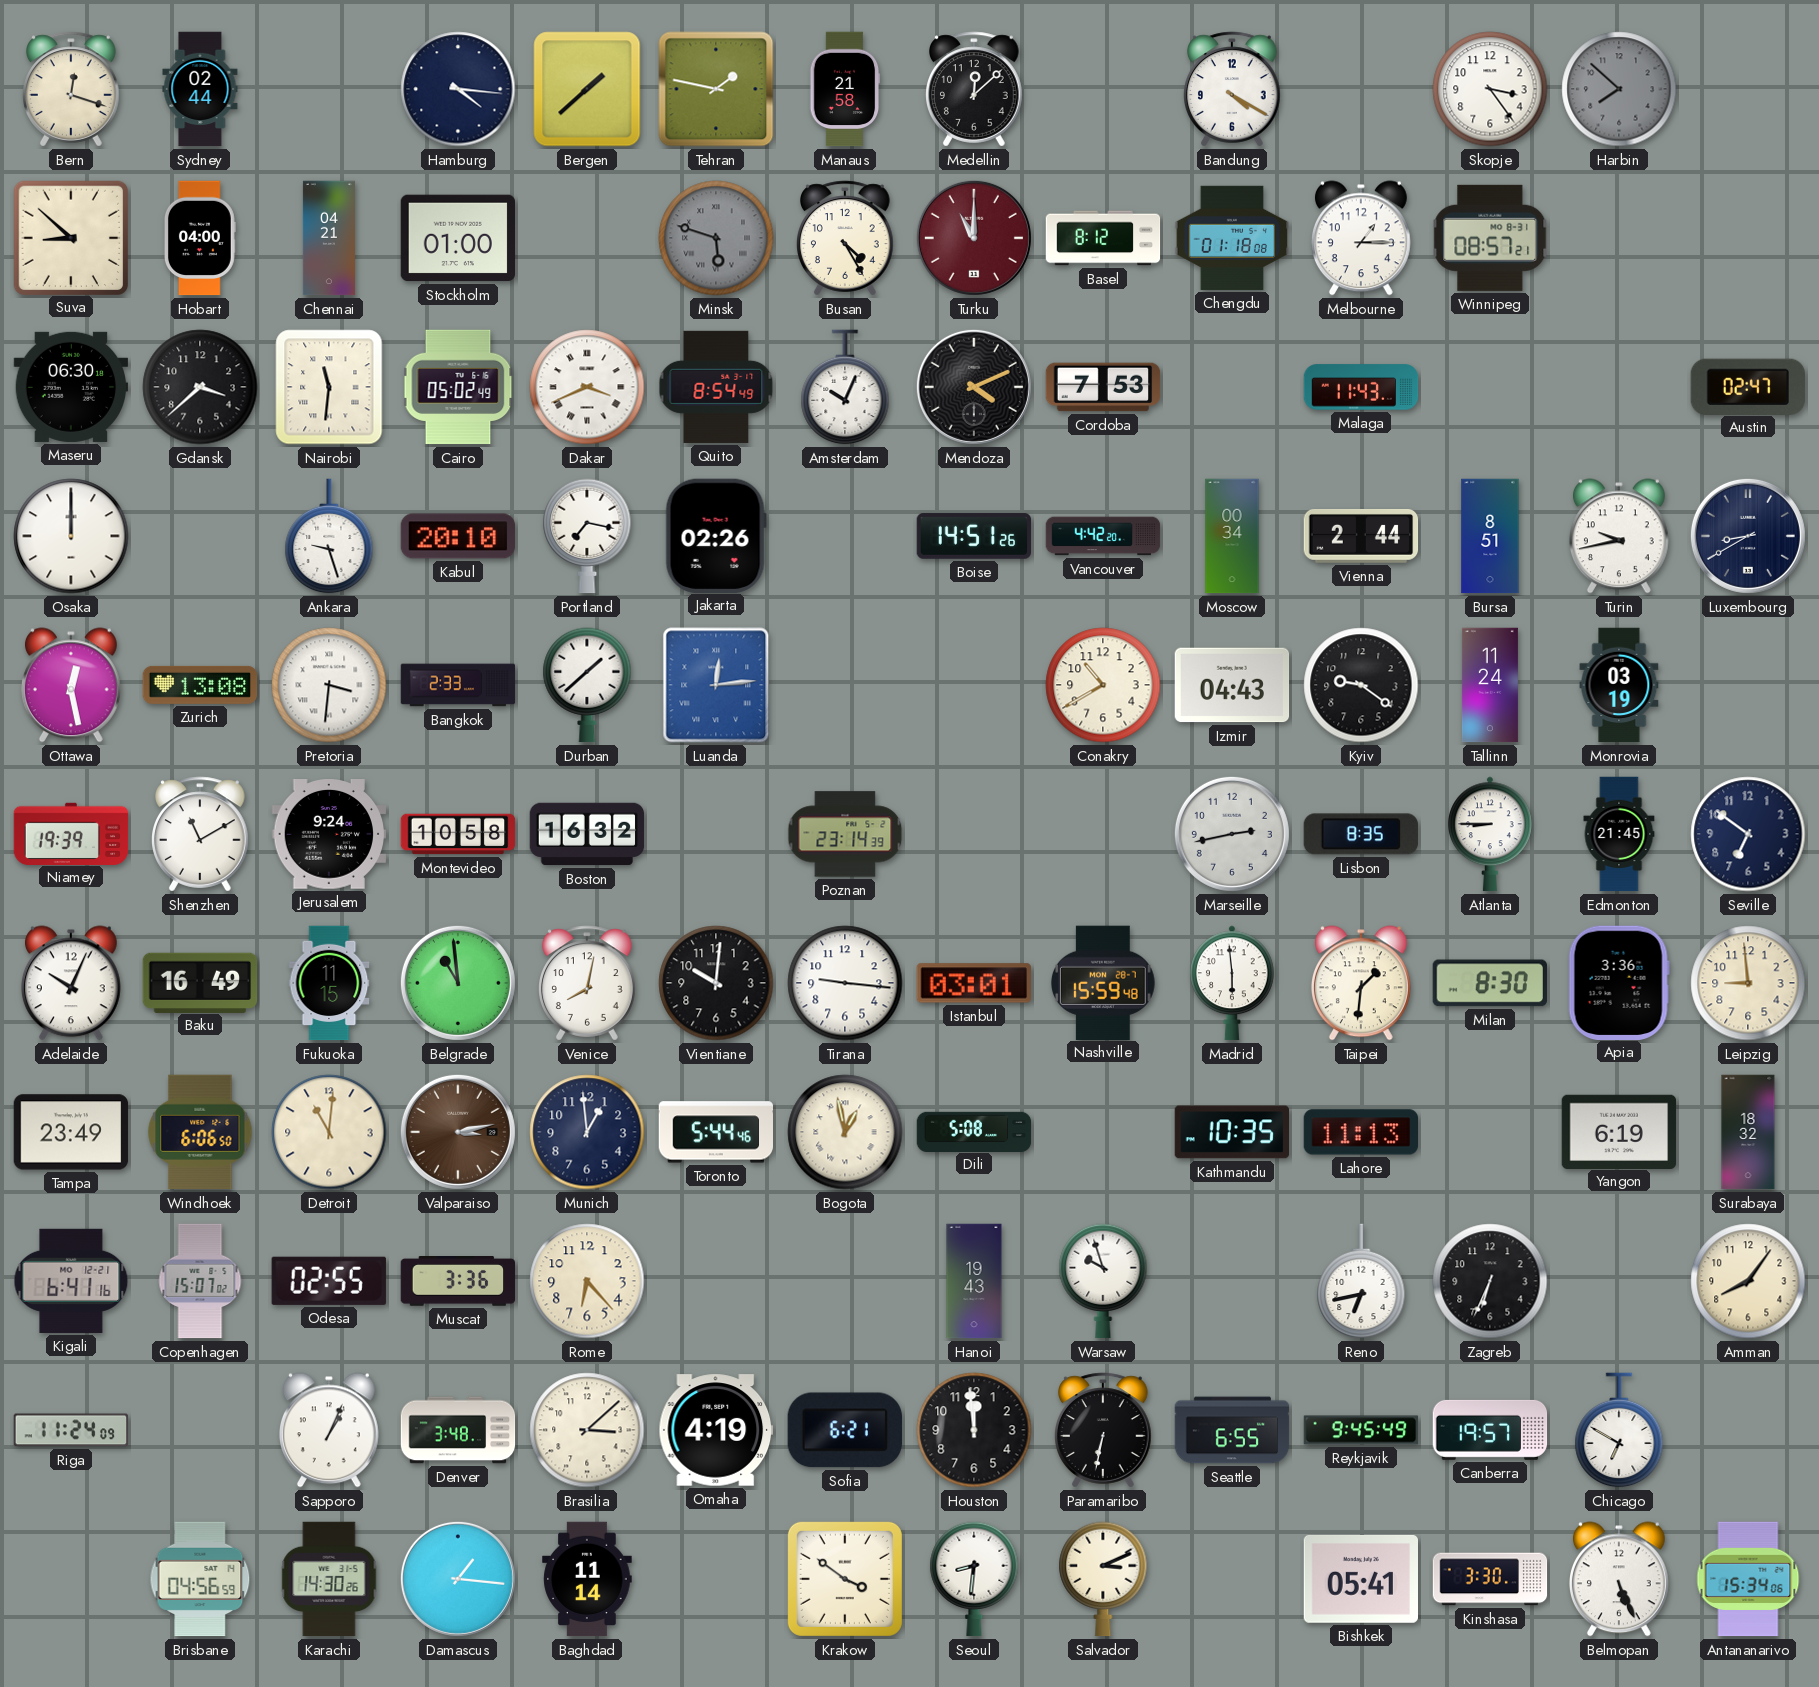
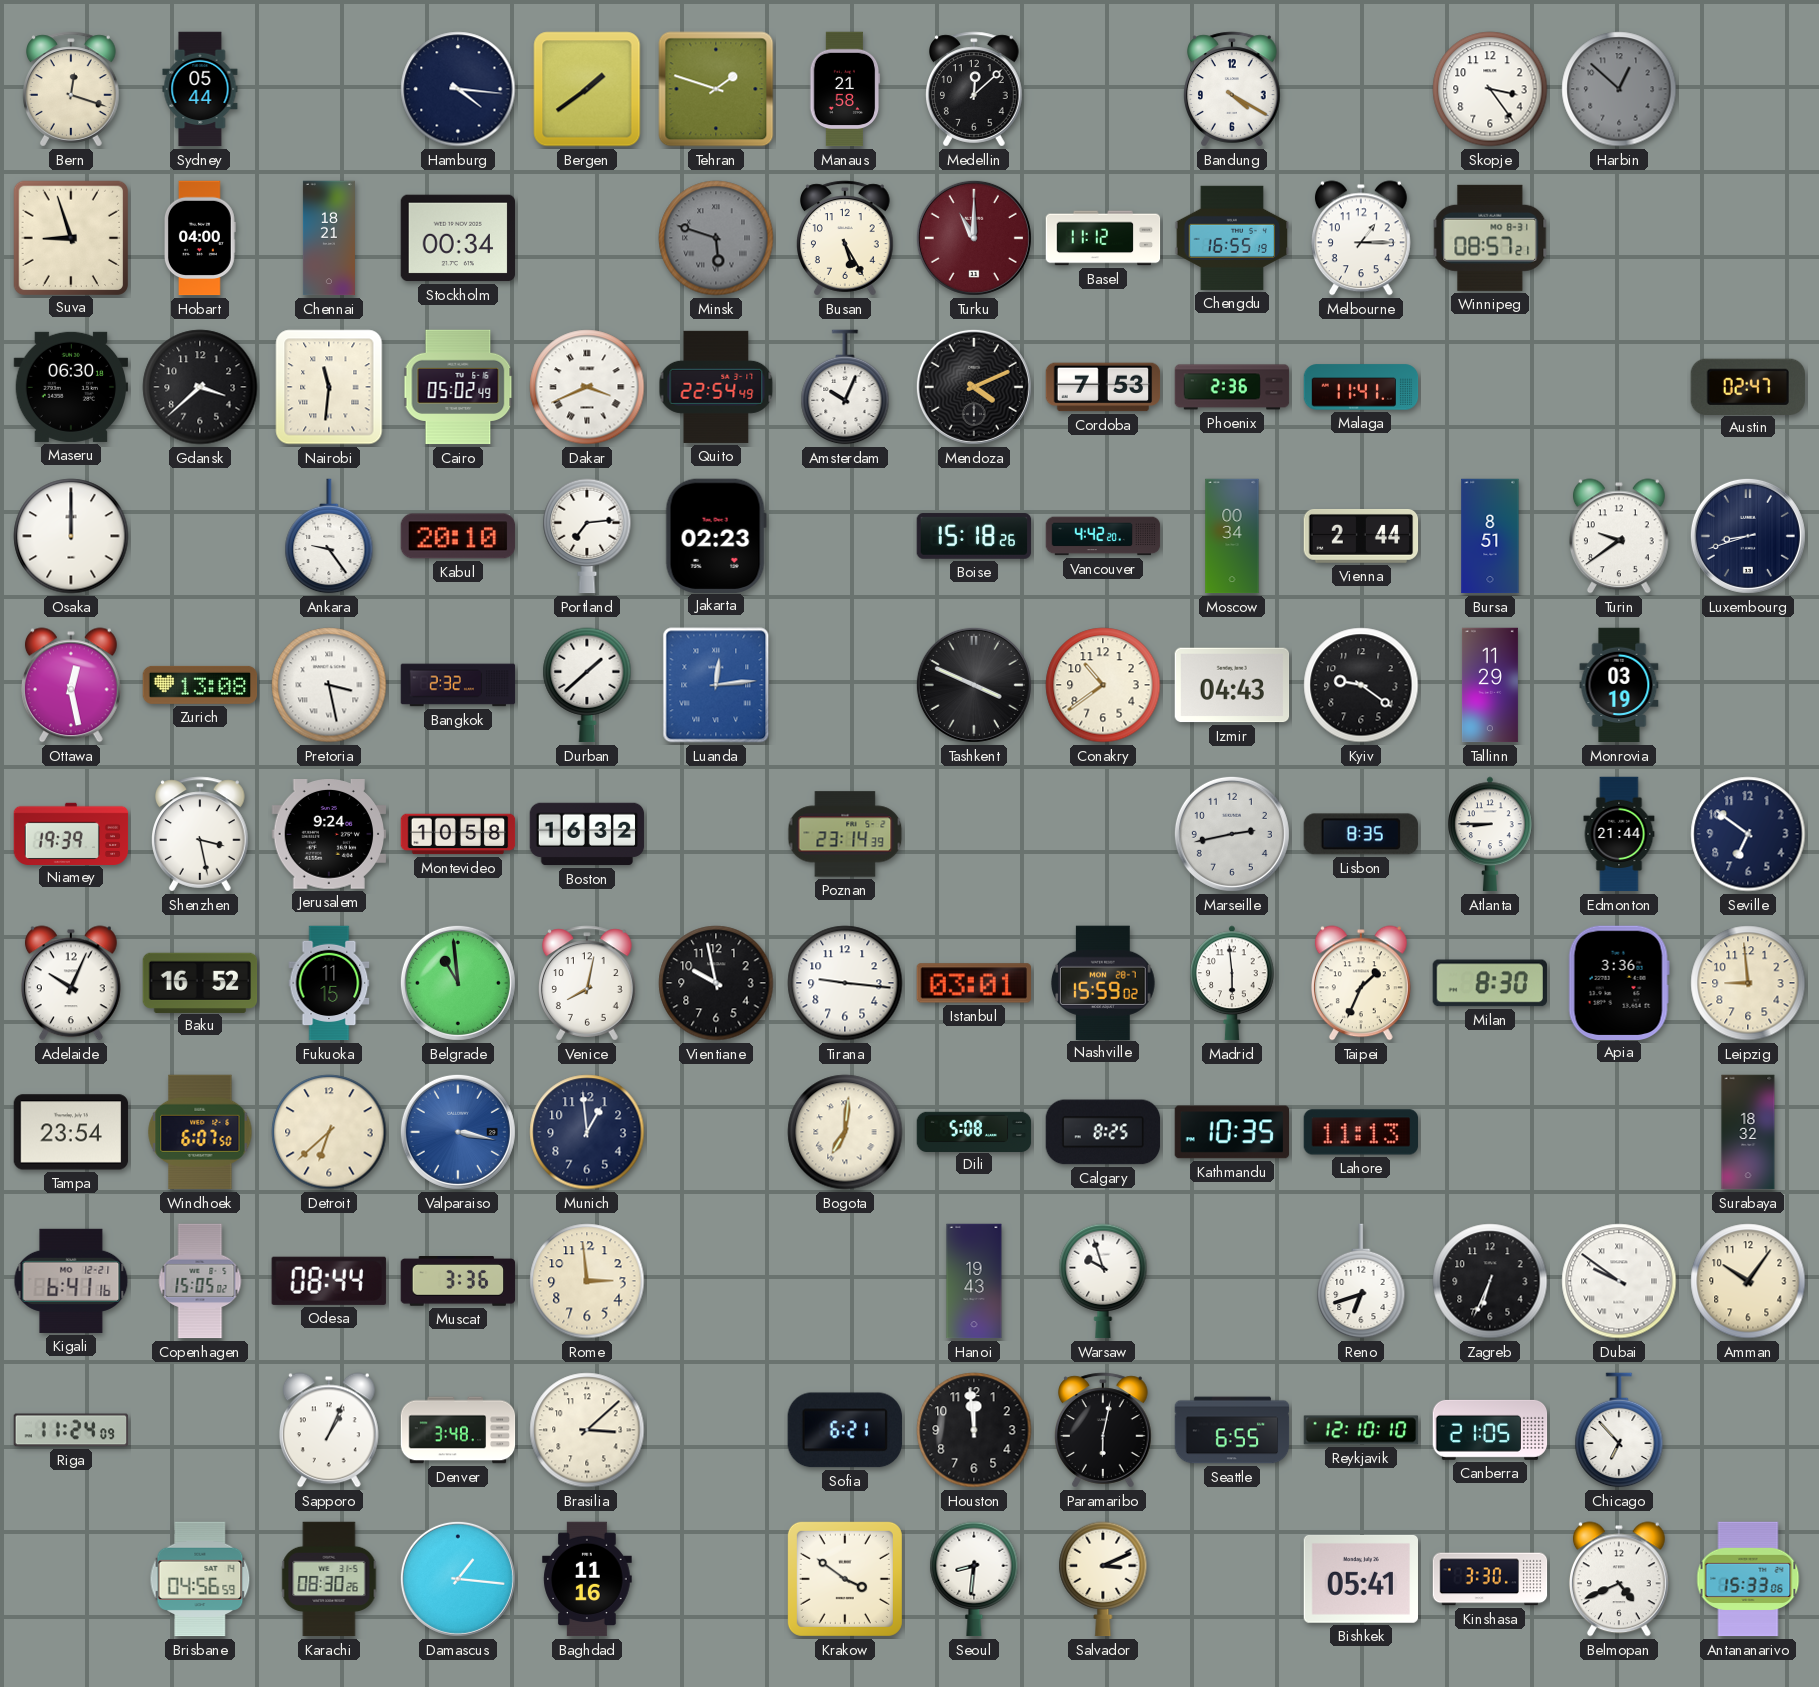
Sydney: 02:44 -> 05:44 (200, 89)
Bergen: 1:38 -> 1:39 (587, 89)
Tehran: 1:47 -> 1:48 (716, 89)
Harbin: 7:52 -> 12:52 (1619, 89)
Suva: 8:52 -> 8:57 (70, 237)
Chennai: 04:21 -> 18:21 (329, 238)
Stockholm: 01:00 -> 00:34 (457, 238)
Busan: 4:25 -> 5:25 (846, 238)
Basel: 8:12 -> 11:12 (1103, 238)
Chengdu: 01:18 -> 16:55 (1232, 238)
Quito: 8:54 -> 22:54 (716, 387)
Phoenix: none -> 2:36 (1232, 387)
Malaga: 11:43 -> 11:41 (1361, 387)
Ankara: 9:27 -> 9:24 (329, 536)
Portland: 7:17 -> 7:14 (587, 536)
Jakarta: 02:26 -> 02:23 (716, 535)
Boise: 14:51 -> 15:18 (974, 536)
Turin: 9:43 -> 9:39 (1619, 536)
Luxembourg: 8:40 -> 8:42 (1748, 536)
Pretoria: 3:31 -> 3:28 (329, 685)
Bangkok: 2:33 -> 2:32 (458, 685)
Tashkent: none -> 3:49 (974, 685)
Conakry: 10:40 -> 10:39 (1103, 685)
Tallinn: 11:24 -> 11:29 (1490, 685)
Shenzhen: 11:10 -> 3:28 (201, 834)
Edmonton: 21:45 -> 21:44 (1619, 834)
Baku: 16:49 -> 16:52 (200, 982)
Vientiane: 10:01 -> 9:58 (716, 983)
Nashville: 15:59:48 -> 15:59:02 (1103, 982)
Taipei: 1:31 -> 1:34 (1361, 983)
Tampa: 23:49 -> 23:54 (71, 1132)
Windhoek: 6:06 -> 6:07 (200, 1132)
Detroit: 11:01 -> 6:38 (329, 1132)
Valparaiso: 3:13 -> 3:17 (458, 1132)
Valparaiso dial: brown -> blue (458, 1132)
Toronto: 5:44 -> none (716, 1132)
Bogota: 12:58 -> 7:01 (845, 1132)
Calgary: none -> 8:25 (1103, 1132)
Yangon: 6:19 -> none (1619, 1131)
Copenhagen: 15:07 -> 15:05 (200, 1281)
Odesa: 02:55 -> 08:44 (329, 1281)
Rome: 6:23 -> 2:59 (587, 1281)
Reno: 6:43 -> 6:42 (1361, 1281)
Dubai: none -> 9:51 (1619, 1281)
Amman: 8:06 -> 10:06 (1748, 1281)
Omaha: 4:19 -> none (716, 1430)
Paramaribo: 6:32 -> 6:02 (1104, 1430)
Reykjavik: 9:45 -> 12:10 (1361, 1430)
Canberra: 19:57 -> 21:05 (1490, 1430)
Chicago: 6:50 -> 6:53 (1619, 1430)
Karachi: 14:30 -> 08:30 (329, 1579)
Baghdad: 11:14 -> 11:16 (587, 1579)
Belmopan: 5:26 -> 4:41 (1619, 1579)
Antananarivo: 15:34 -> 15:33 (1748, 1579)
